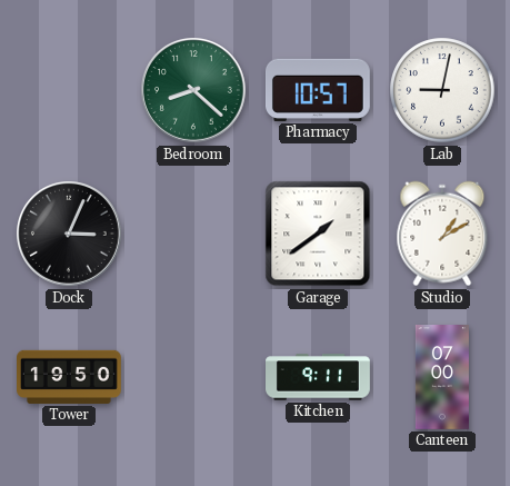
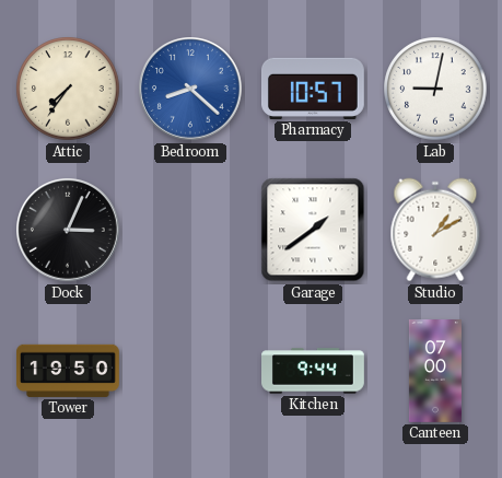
Attic: none -> 7:36 (68, 89)
Bedroom dial: green -> blue (191, 90)
Kitchen: 9:11 -> 9:44 (314, 371)
